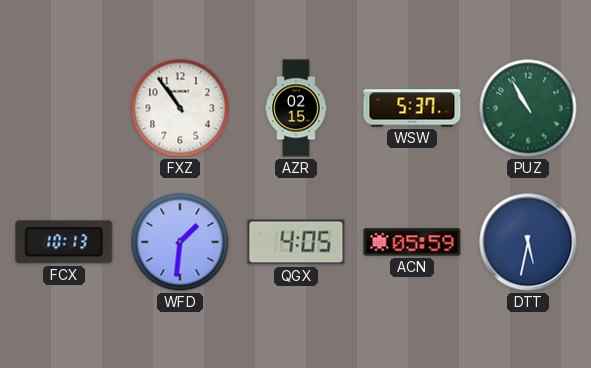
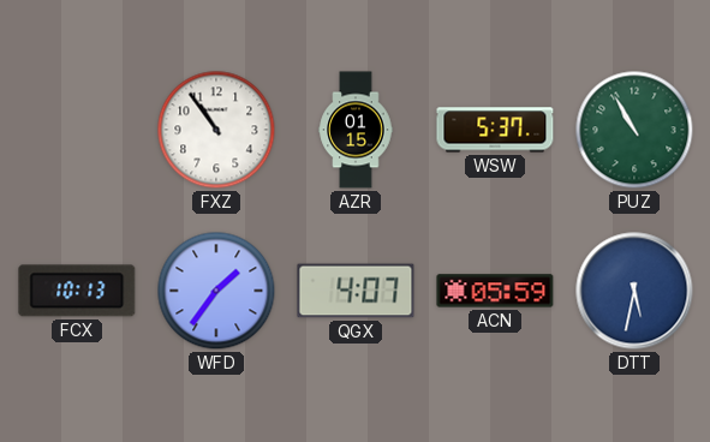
AZR: 02:15 -> 01:15 (356, 130)
WFD: 1:31 -> 1:36 (216, 291)
QGX: 4:05 -> 4:07 (356, 291)
